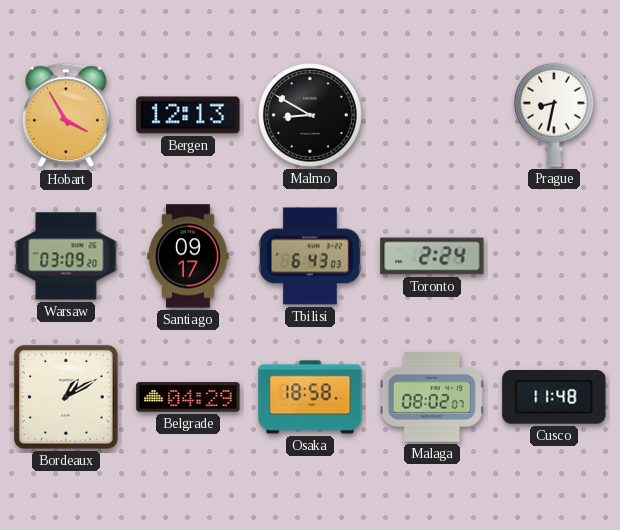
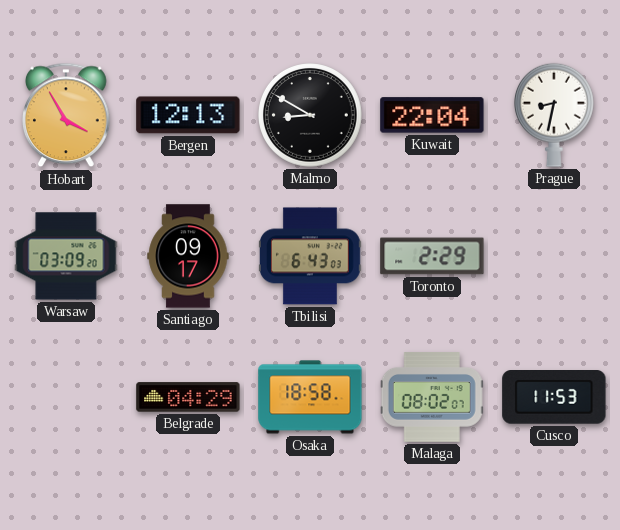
Kuwait: none -> 22:04 (432, 115)
Toronto: 2:24 -> 2:29 (432, 256)
Bordeaux: 1:10 -> none (66, 397)
Cusco: 11:48 -> 11:53 (554, 398)
